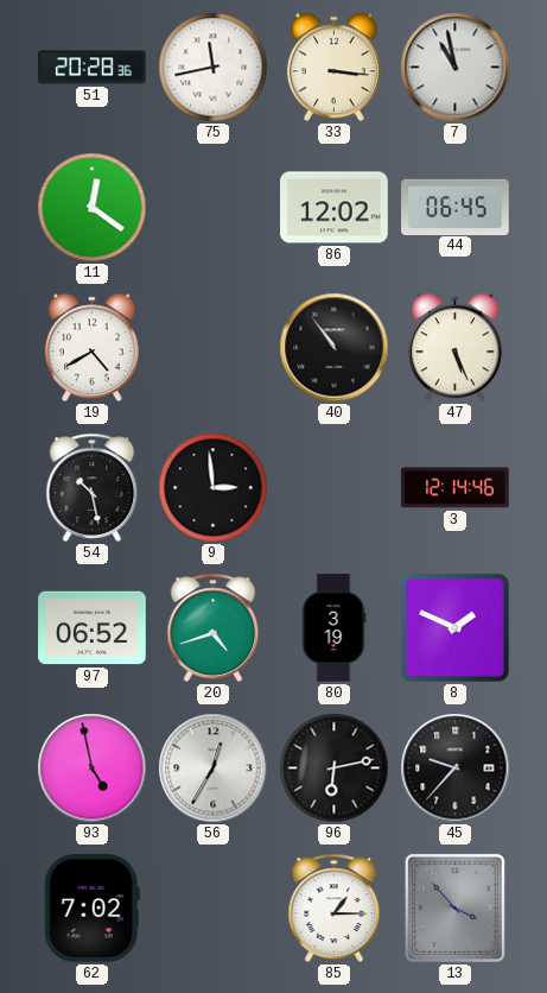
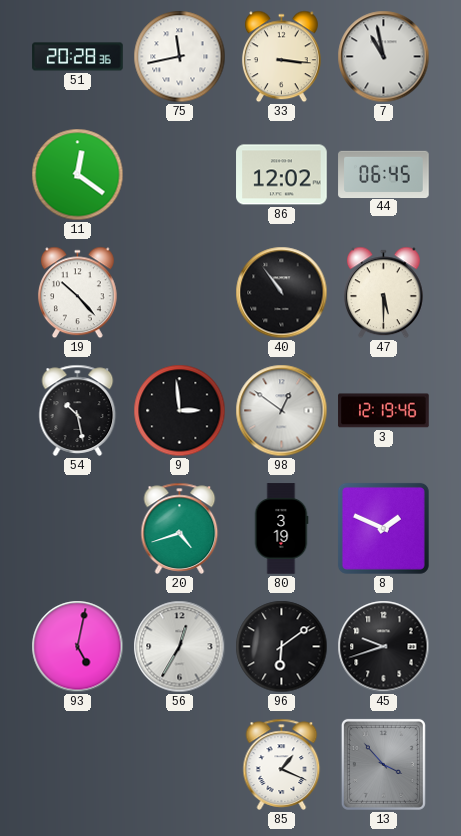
19: 4:40 -> 10:23 (77, 293)
47: 5:26 -> 5:30 (383, 293)
98: none -> 12:51 (282, 411)
3: 12:14 -> 12:19 (384, 411)
97: 06:52 -> none (93, 628)
93: 4:58 -> 5:02 (78, 647)
96: 6:13 -> 6:09 (282, 647)
45: 9:37 -> 9:42 (384, 647)
62: 7:02 -> none (91, 909)
85: 1:15 -> 1:19 (282, 764)
